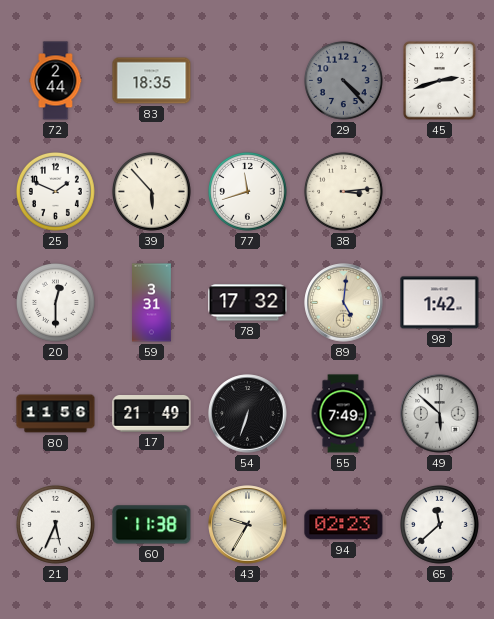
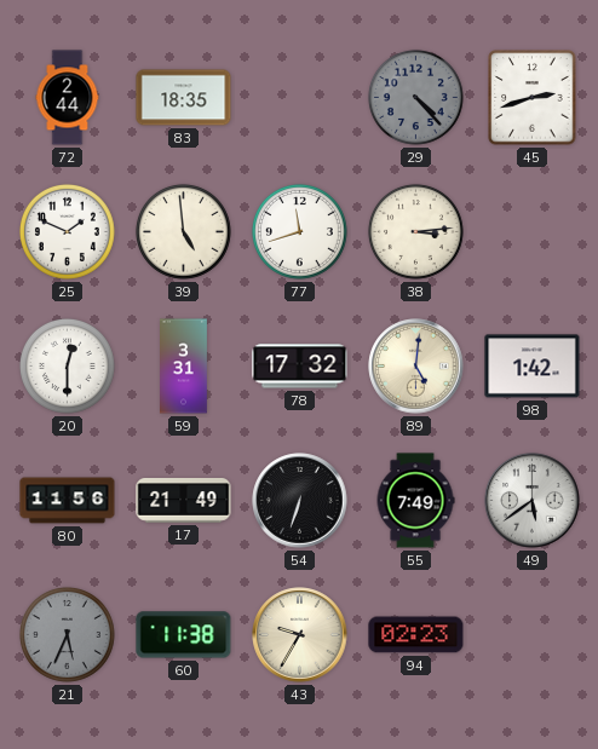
39: 5:53 -> 4:59 (183, 231)
49: 5:52 -> 5:39 (533, 501)
21 dial: white -> grey (67, 634)
65: 11:38 -> none (439, 524)
